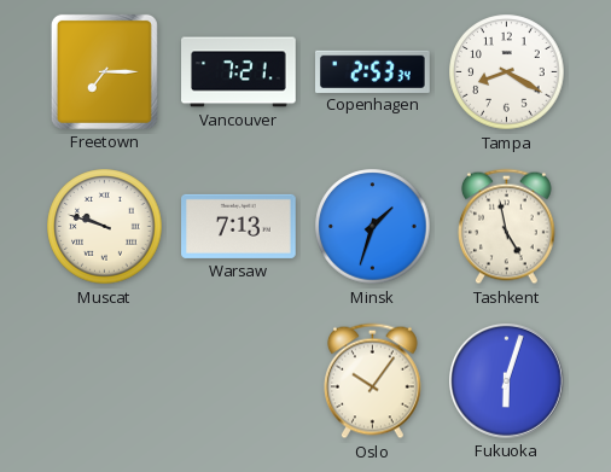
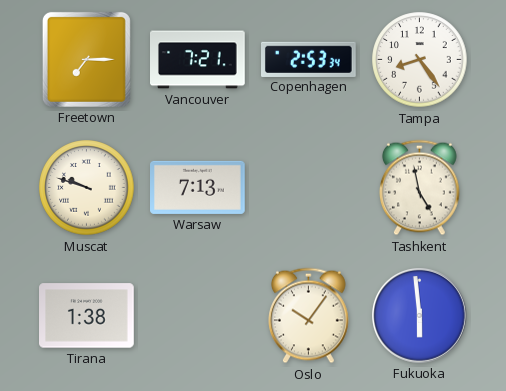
Tampa: 8:20 -> 8:24 (420, 60)
Minsk: 1:33 -> none (373, 227)
Tirana: none -> 1:38 (87, 316)
Fukuoka: 6:03 -> 5:59 (420, 316)
